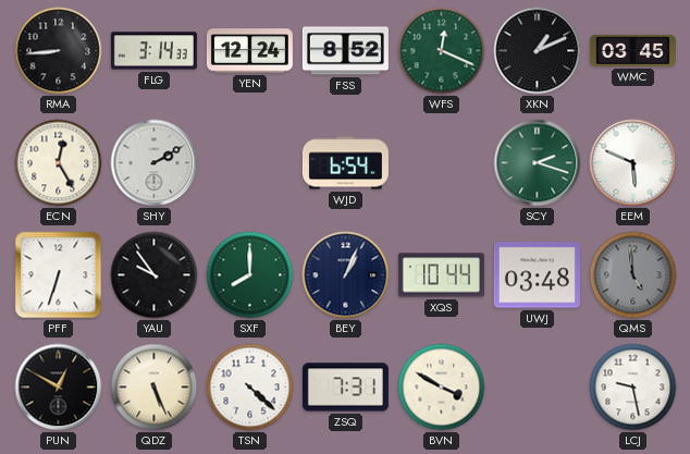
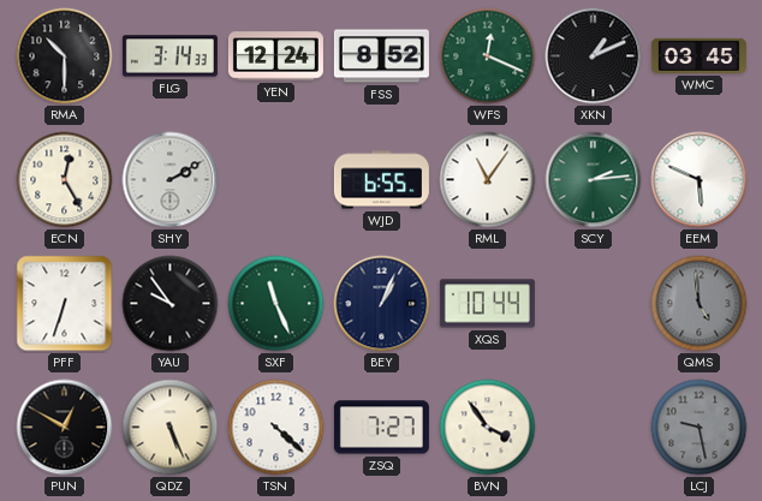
RMA: 8:44 -> 10:30 (65, 56)
WJD: 6:54 -> 6:55 (381, 180)
RML: none -> 11:06 (488, 180)
SCY: 2:18 -> 2:14 (594, 180)
SXF: 8:00 -> 11:26 (276, 304)
UWJ: 03:48 -> none (537, 275)
ZSQ: 7:31 -> 7:27 (381, 428)
BVN: 3:50 -> 3:54 (488, 428)
LCJ dial: white -> grey (700, 428)
